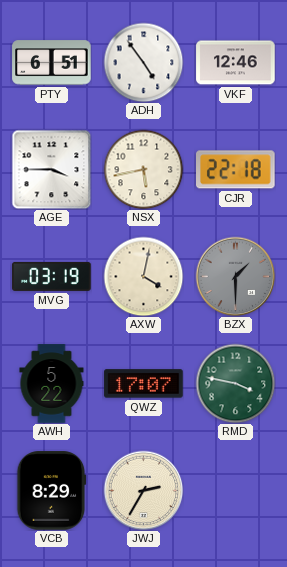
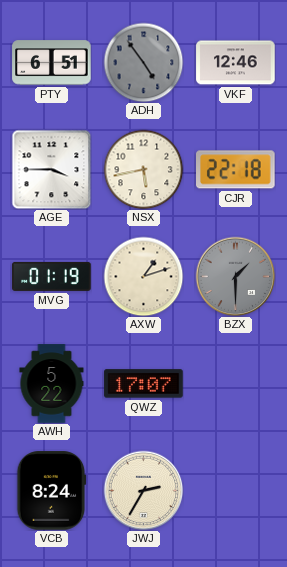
ADH dial: white -> grey (143, 62)
MVG: 03:19 -> 01:19 (52, 276)
AXW: 4:02 -> 1:12 (143, 276)
RMD: 3:47 -> none (235, 383)
VCB: 8:29 -> 8:24 (52, 491)
